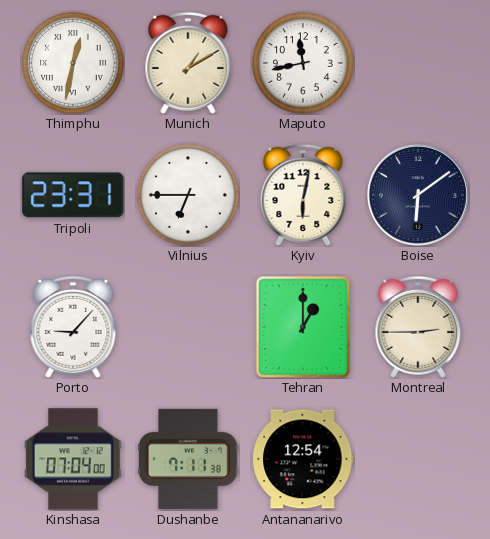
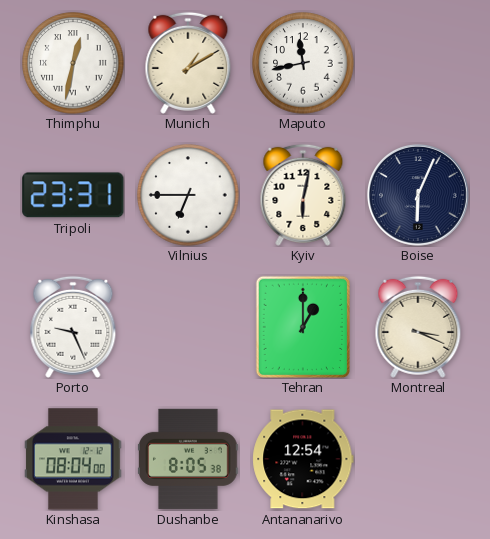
Boise: 6:09 -> 6:04 (418, 195)
Porto: 9:07 -> 9:26 (73, 327)
Montreal: 2:45 -> 3:19 (418, 327)
Kinshasa: 07:04 -> 08:04 (73, 459)
Dushanbe: 7:11 -> 8:05 (188, 459)
